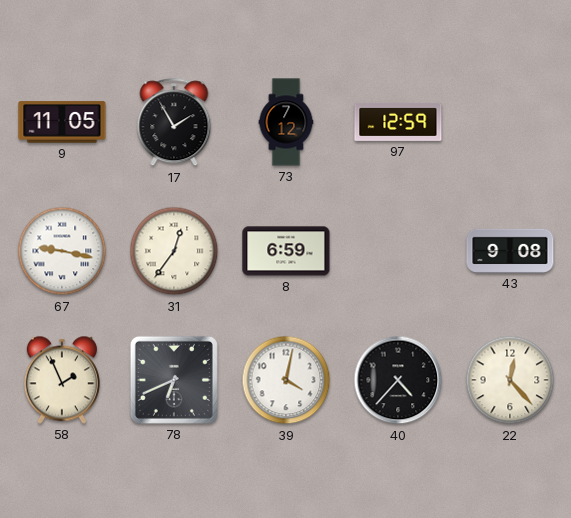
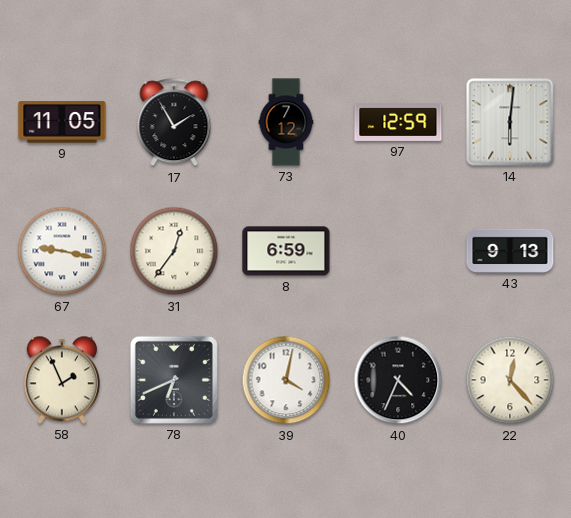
14: none -> 6:01 (510, 122)
43: 9:08 -> 9:13 (510, 251)
40: 4:37 -> 4:34 (398, 380)
